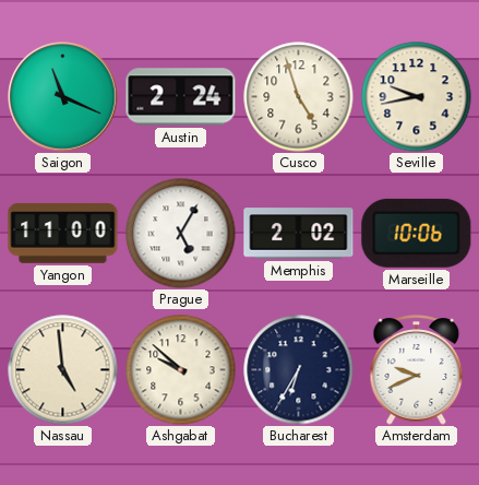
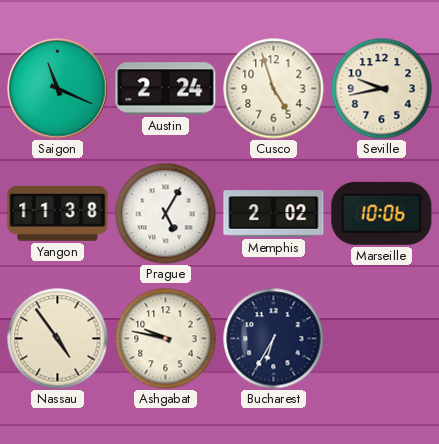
Yangon: 11:00 -> 11:38 (58, 214)
Nassau: 4:59 -> 4:54 (58, 339)
Ashgabat: 9:52 -> 9:47 (166, 339)
Amsterdam: 9:41 -> none (417, 370)
